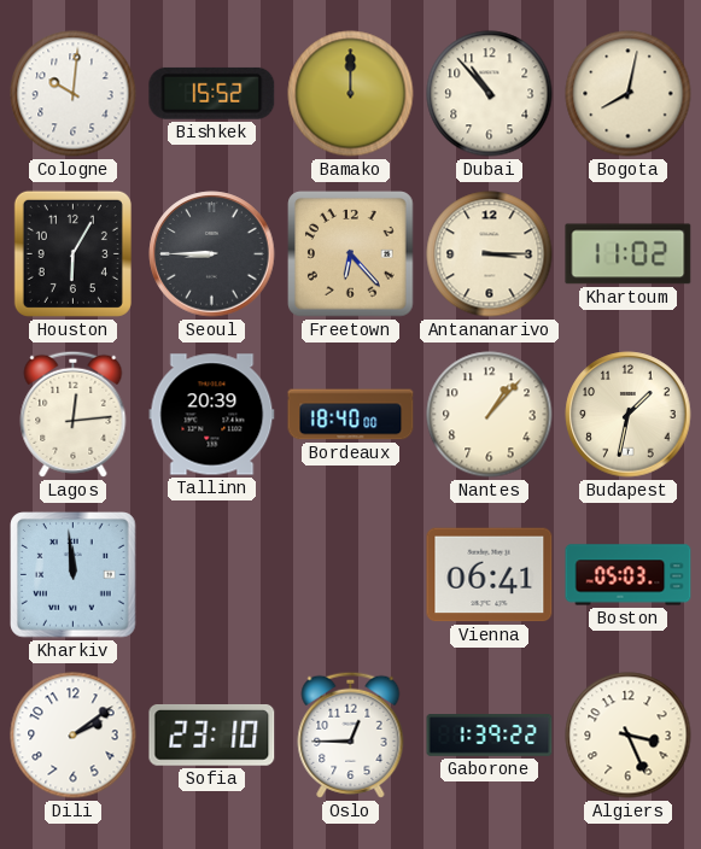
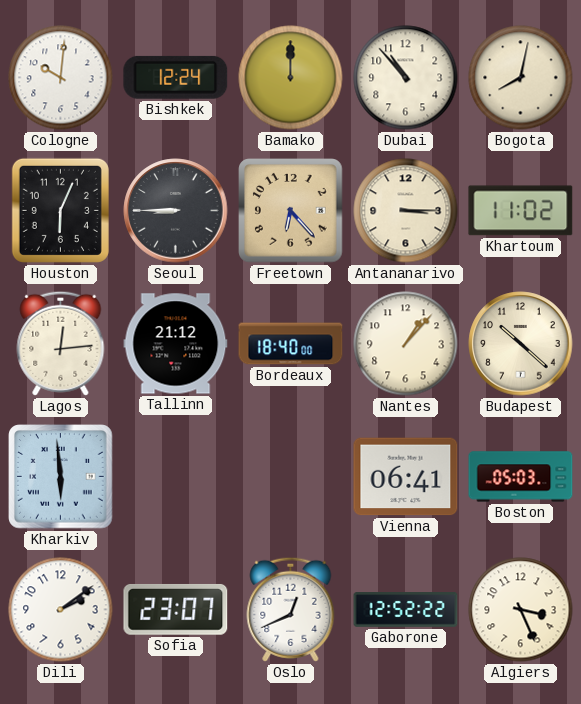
Bishkek: 15:52 -> 12:24 (176, 77)
Houston: 6:05 -> 6:04 (60, 210)
Tallinn: 20:39 -> 21:12 (176, 344)
Budapest: 1:32 -> 10:22 (521, 344)
Kharkiv: 11:59 -> 5:59 (61, 477)
Sofia: 23:10 -> 23:07 (176, 609)
Oslo: 12:45 -> 12:41 (291, 609)
Gaborone: 1:39 -> 12:52 (406, 610)
